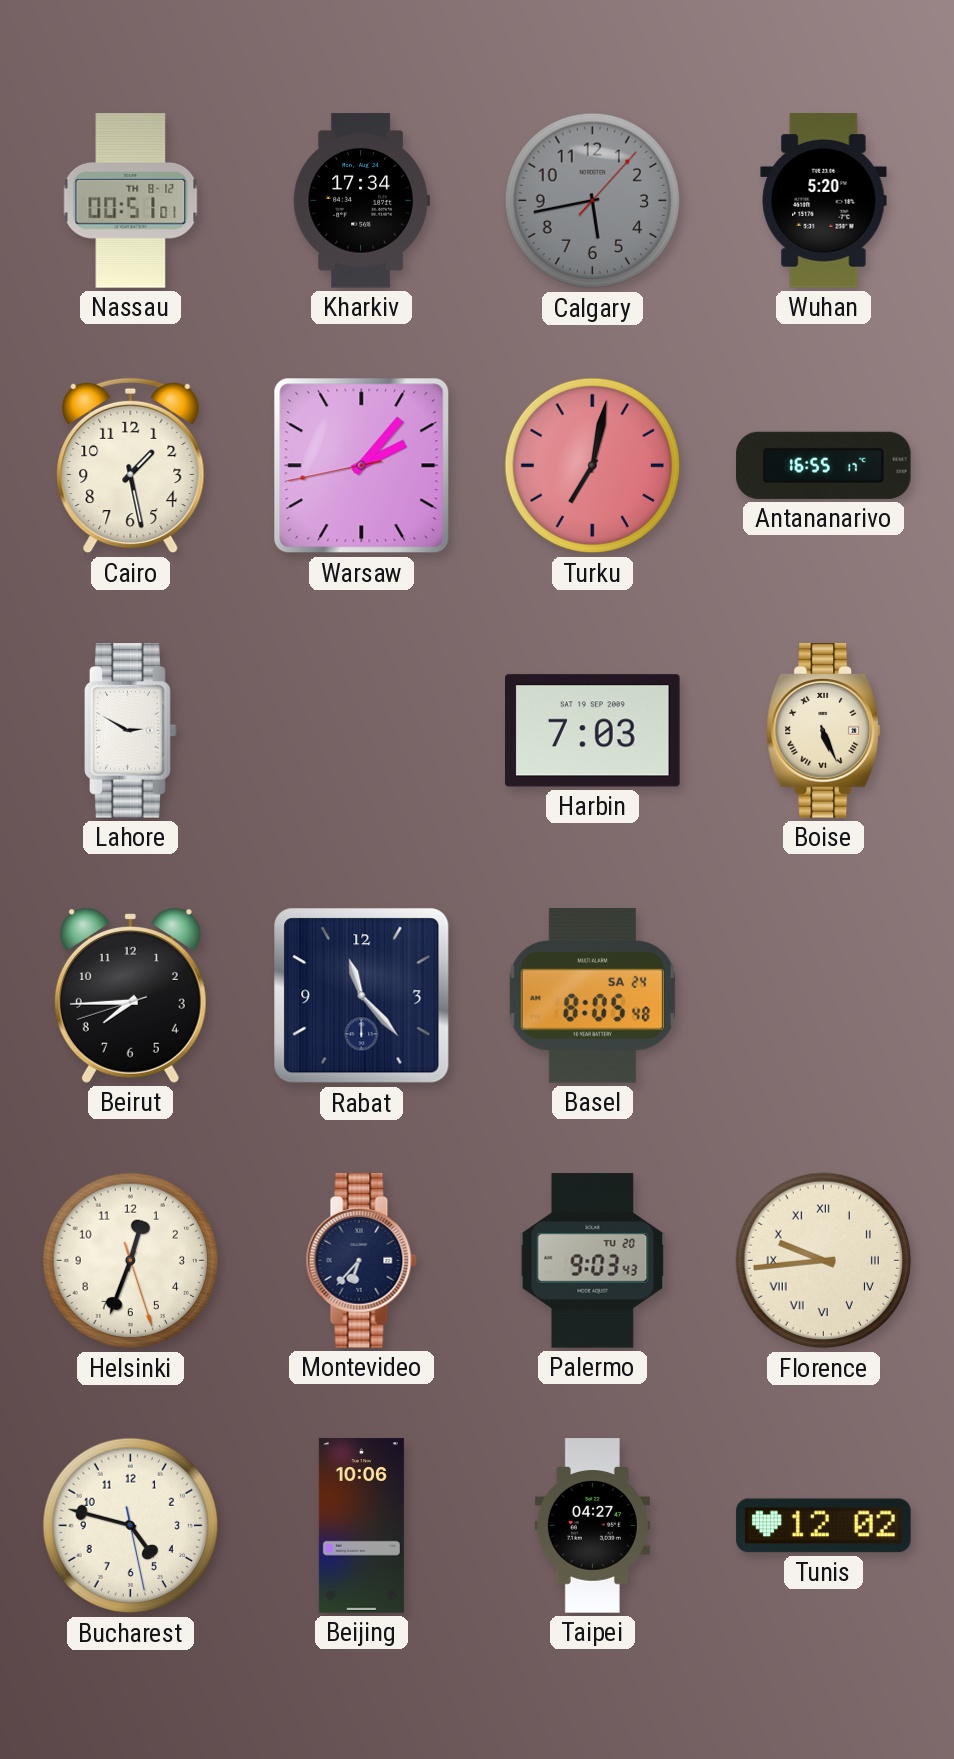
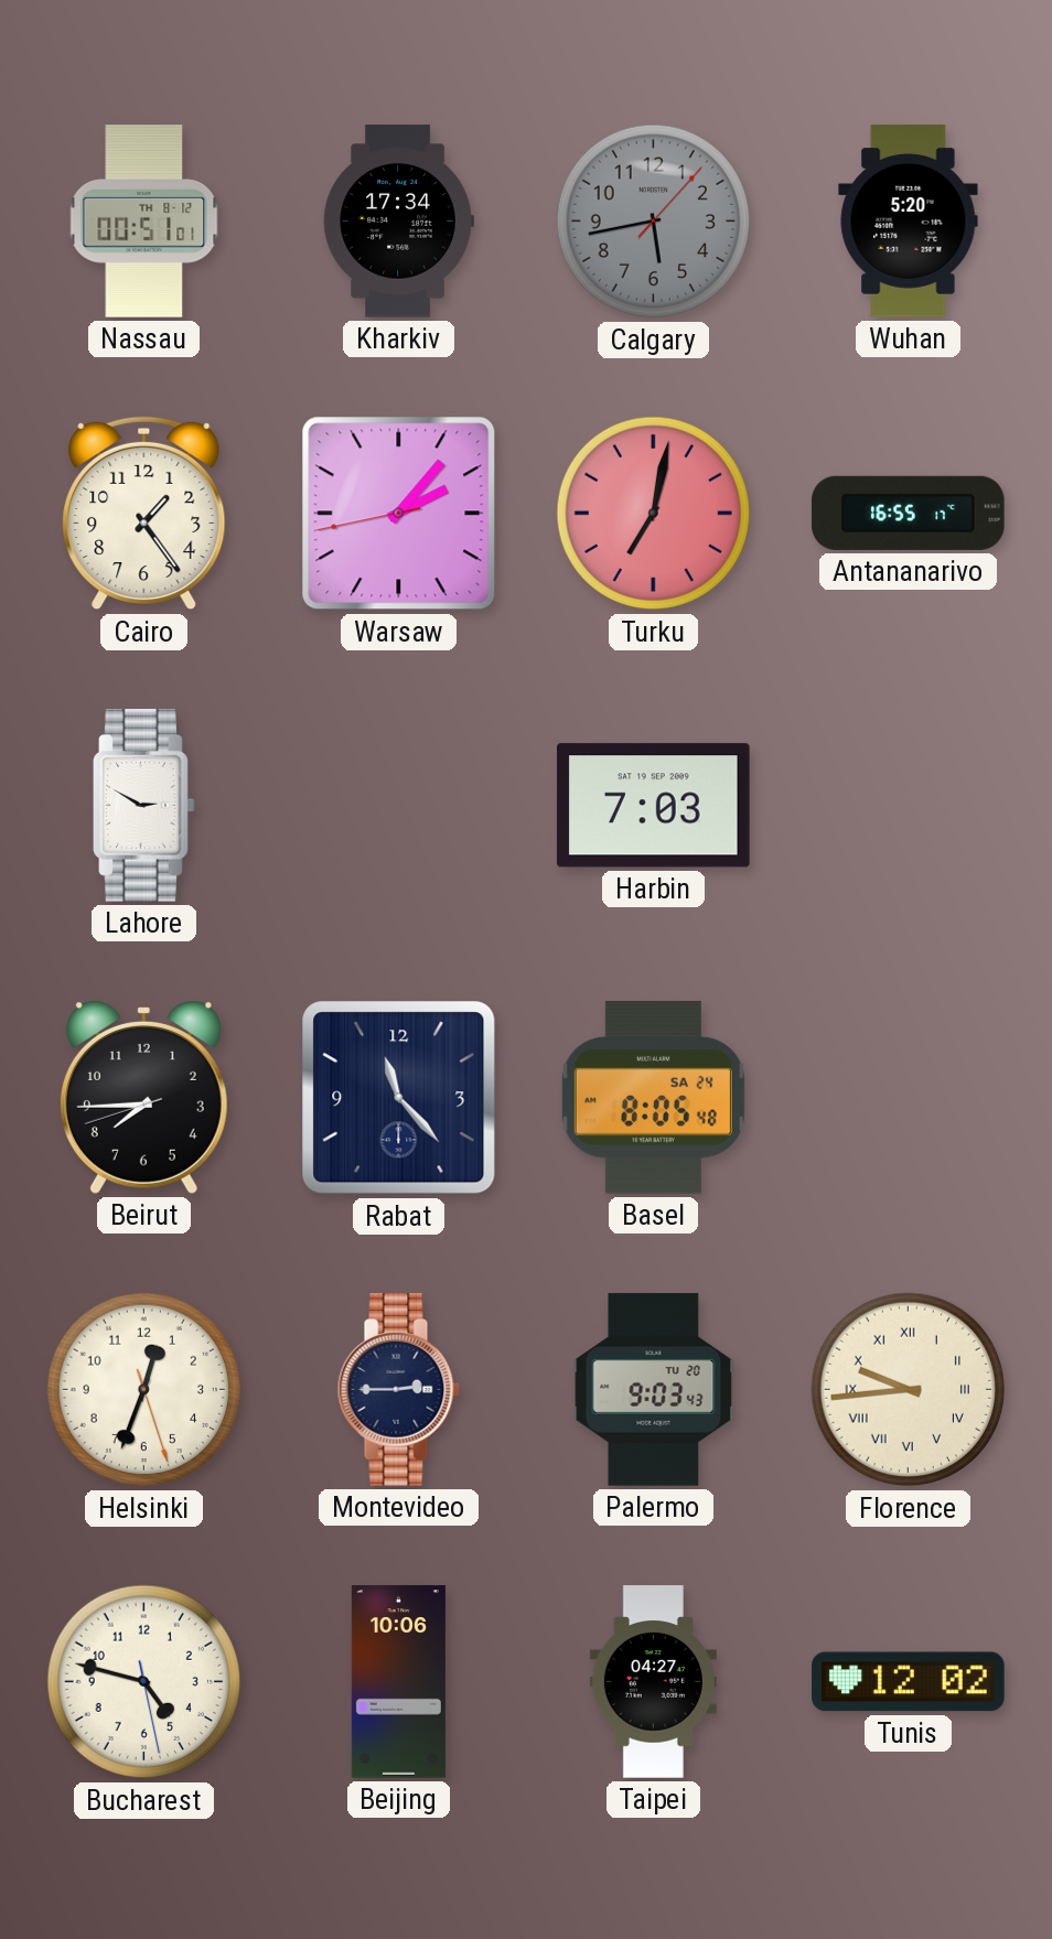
Cairo: 1:28 -> 1:24 (144, 514)
Boise: 5:26 -> none (823, 731)
Montevideo: 6:37 -> 2:45 (398, 1390)
